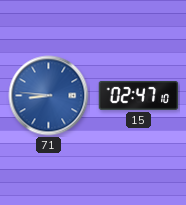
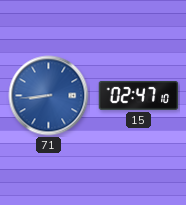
71: 8:46 -> 8:44 (49, 96)
